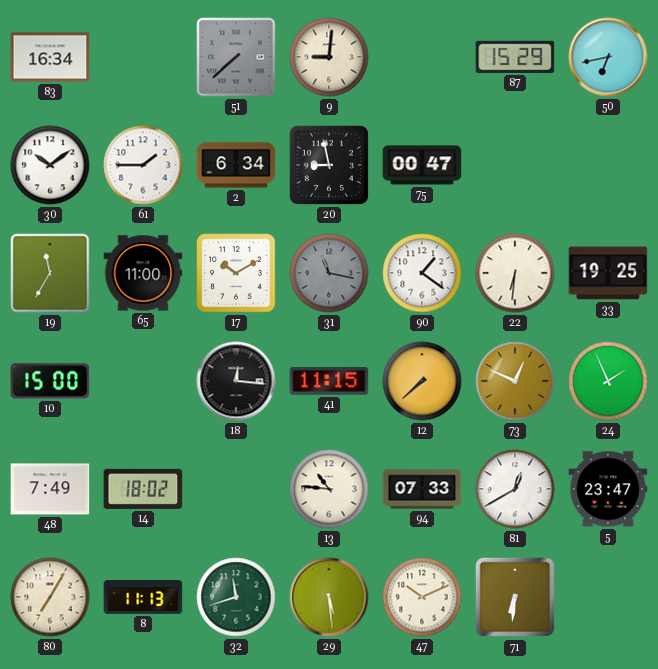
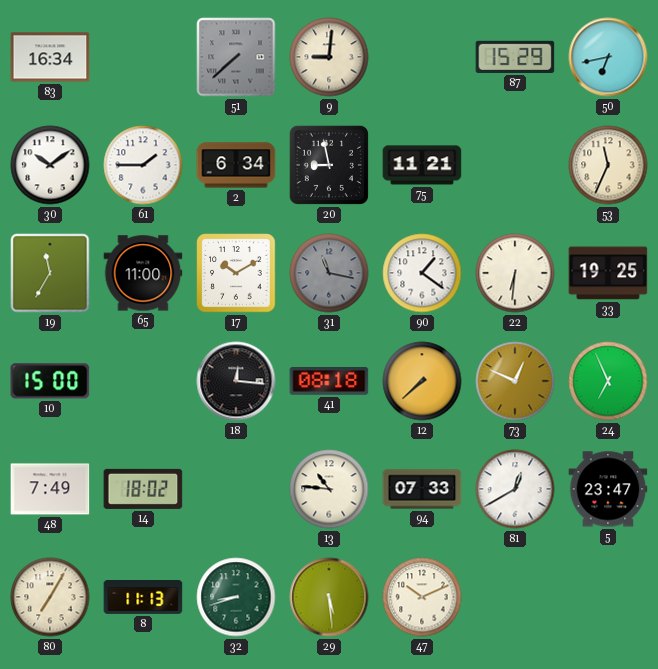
75: 00:47 -> 11:21 (422, 165)
53: none -> 11:34 (608, 165)
41: 11:15 -> 08:18 (329, 382)
24: 1:56 -> 6:56 (608, 381)
32: 11:42 -> 8:42 (236, 597)
71: 6:31 -> none (515, 597)
